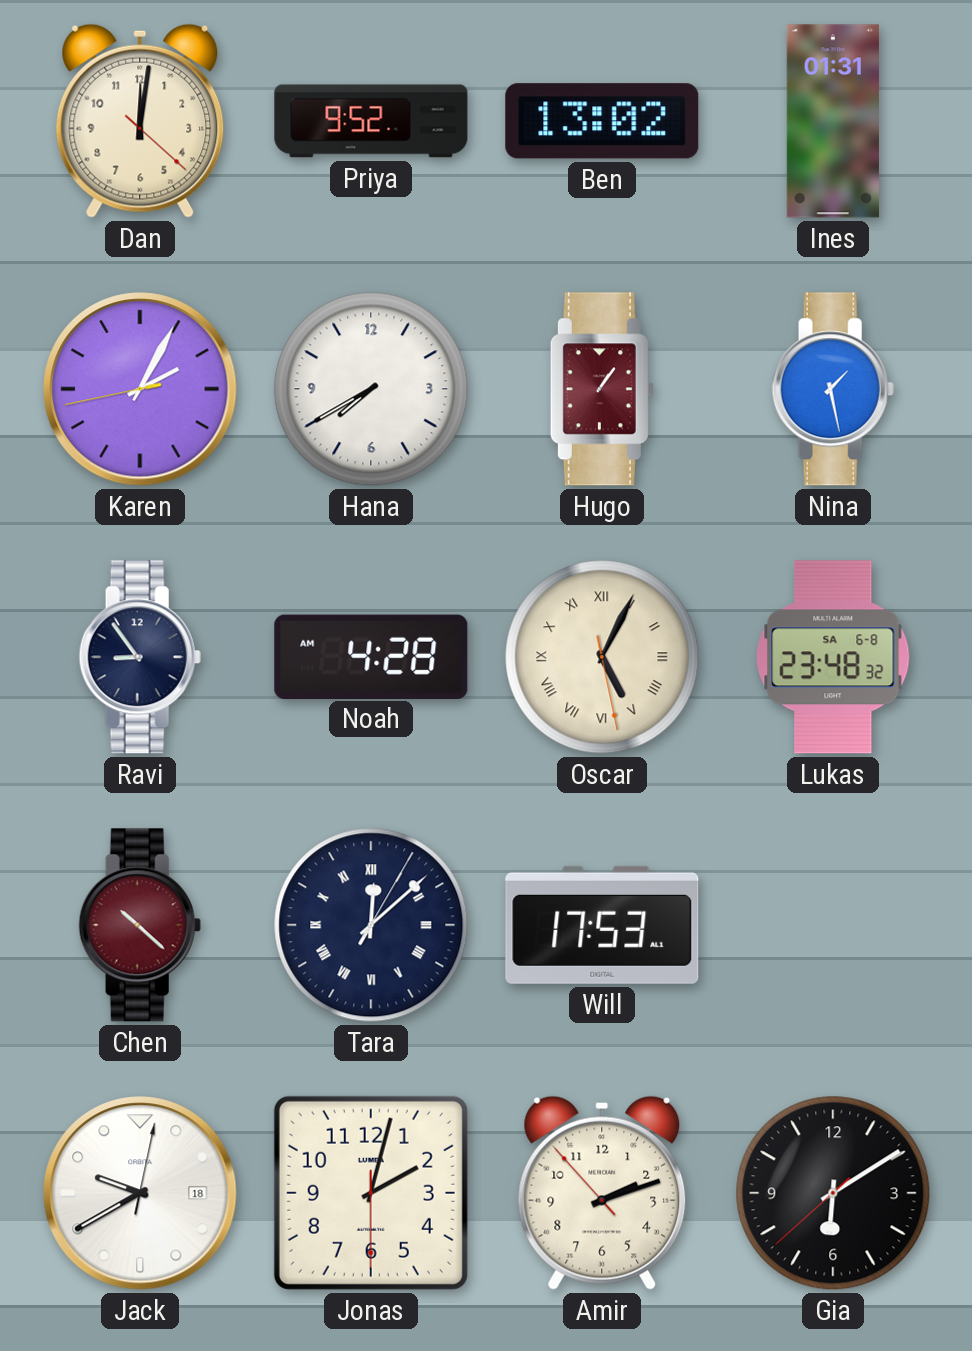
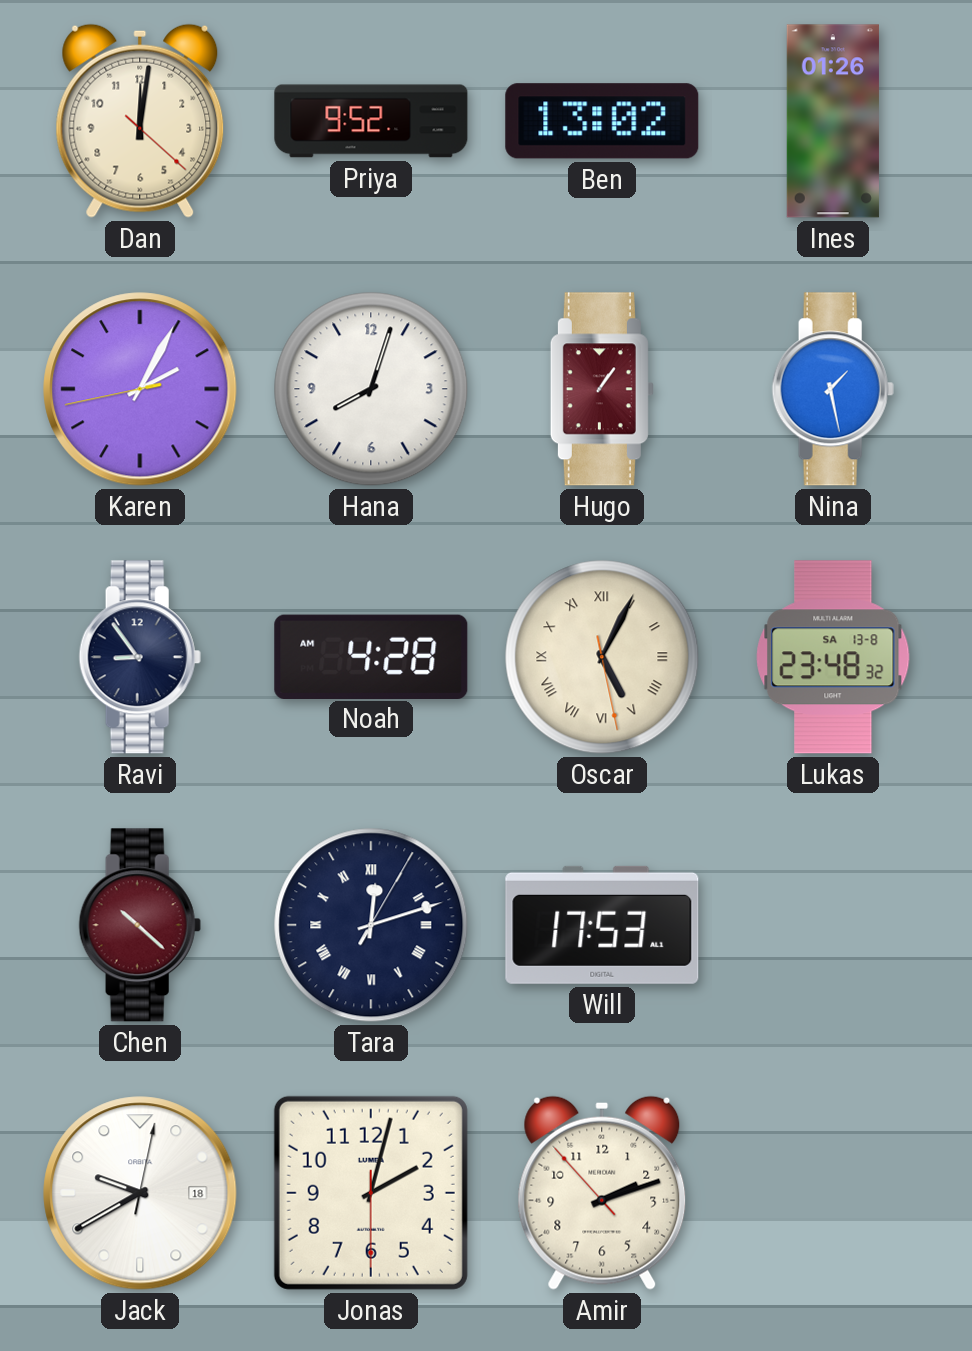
Ines: 01:31 -> 01:26 (833, 121)
Hana: 7:40 -> 8:03 (371, 389)
Lukas date: SA 6-8 -> SA 13-8 (833, 657)
Tara: 12:08 -> 12:12 (371, 925)
Gia: 6:09 -> none (833, 1193)
